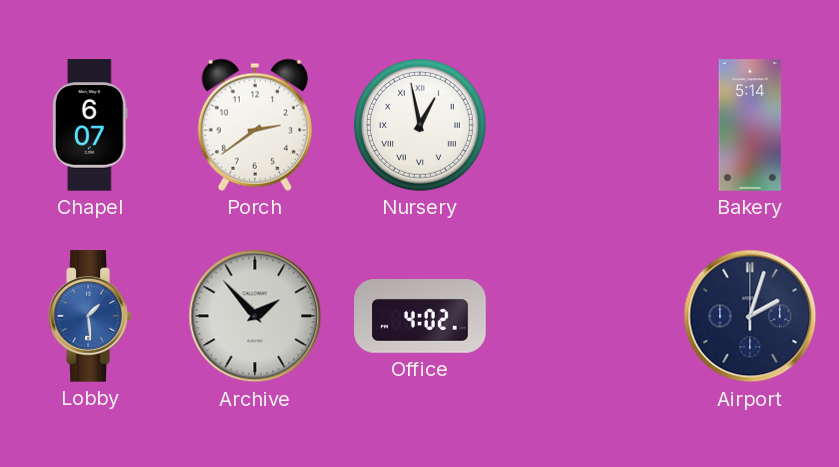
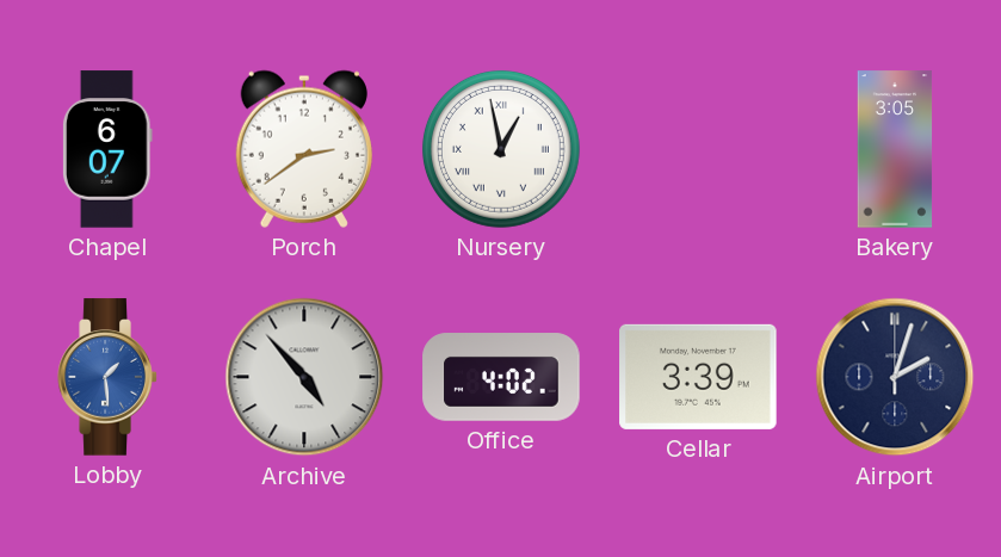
Bakery: 5:14 -> 3:05 (895, 149)
Archive: 1:53 -> 4:53 (304, 377)
Cellar: none -> 3:39 (698, 377)
